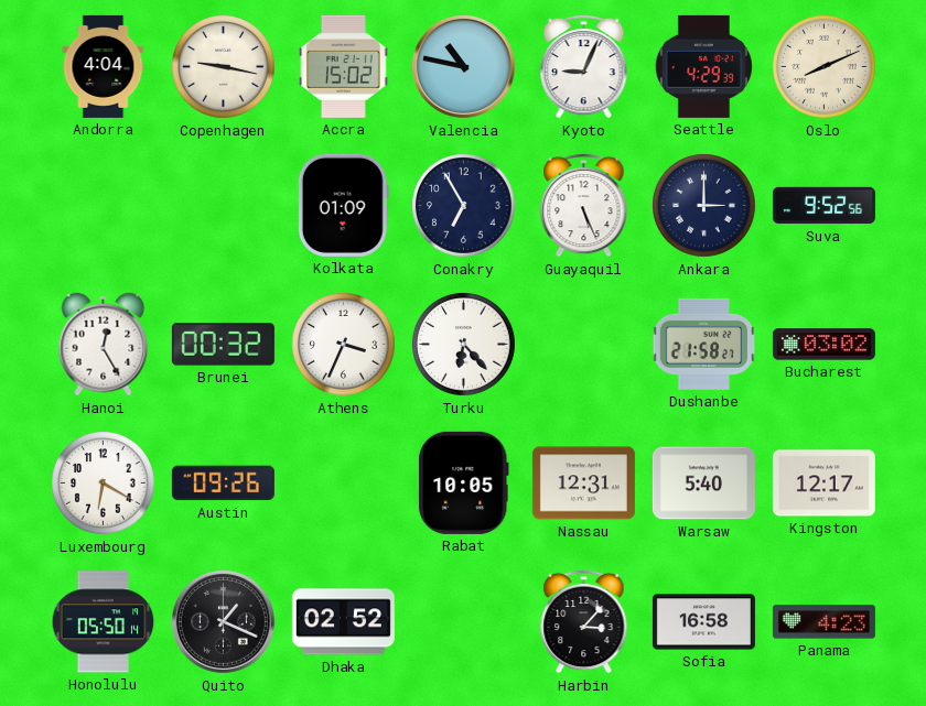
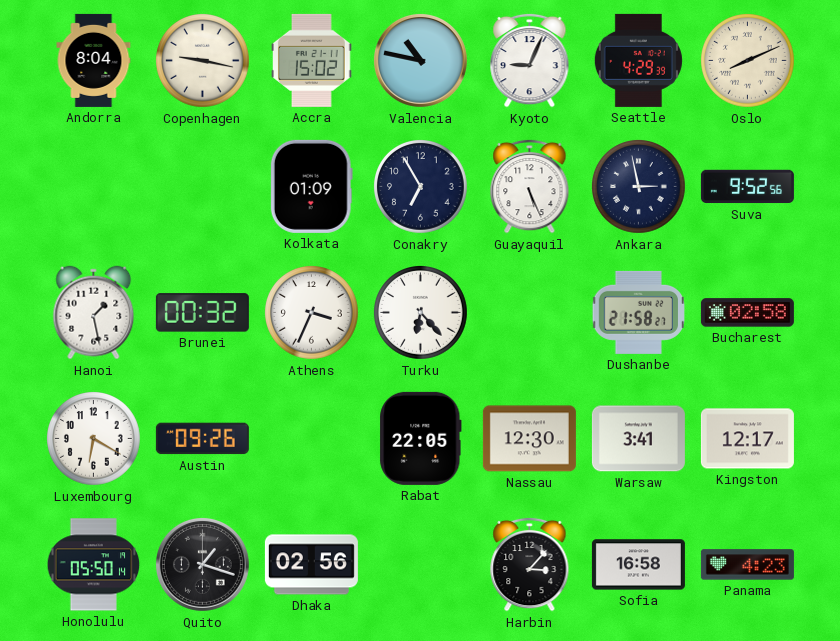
Andorra: 4:04 -> 8:04 (94, 60)
Ankara: 3:00 -> 2:58 (639, 187)
Hanoi: 12:25 -> 1:28 (94, 313)
Bucharest: 03:02 -> 02:58 (747, 313)
Rabat: 10:05 -> 22:05 (421, 438)
Nassau: 12:31 -> 12:30 (529, 439)
Warsaw: 5:40 -> 3:41 (638, 439)
Quito: 1:19 -> 1:18 (202, 564)
Dhaka: 02:52 -> 02:56 (311, 565)
